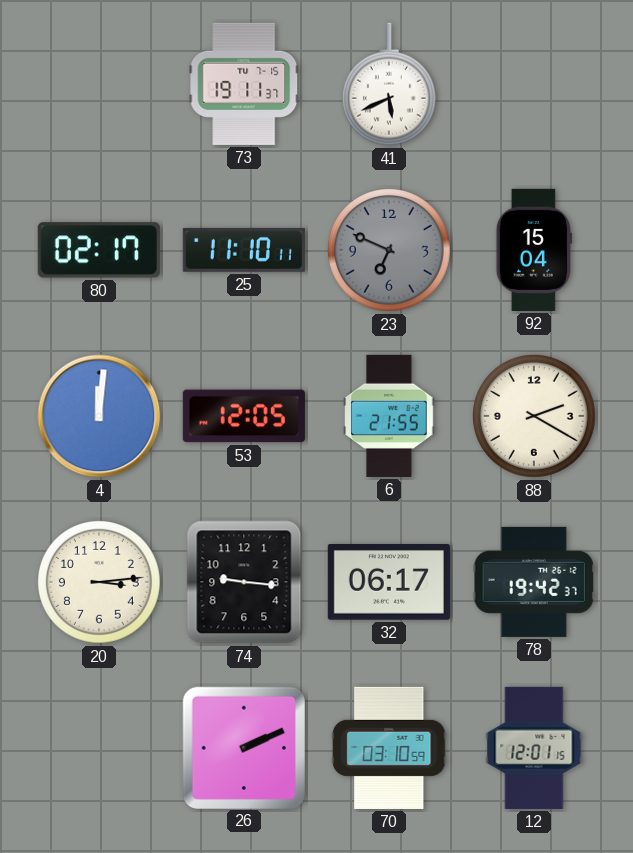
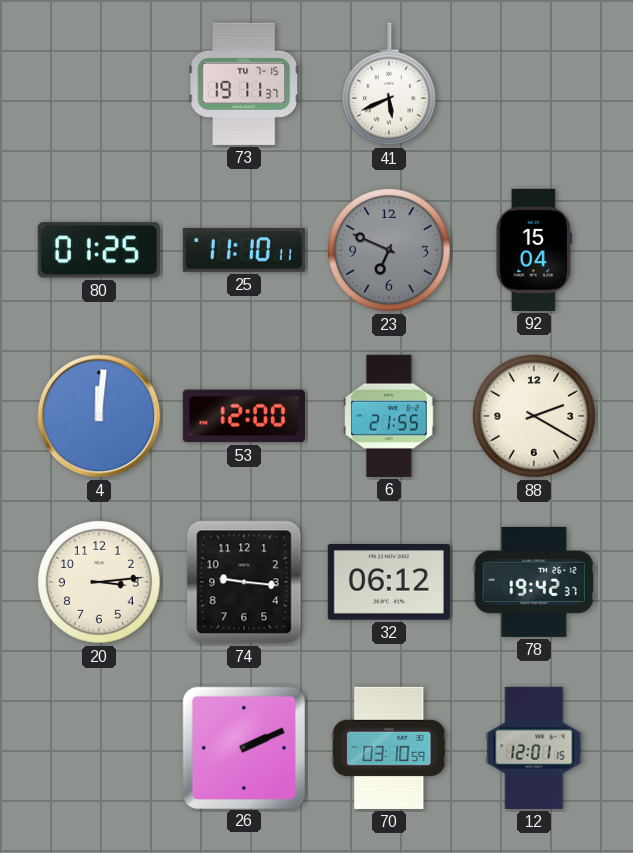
80: 02:17 -> 01:25 (99, 250)
53: 12:05 -> 12:00 (244, 416)
32: 06:17 -> 06:12 (389, 582)
